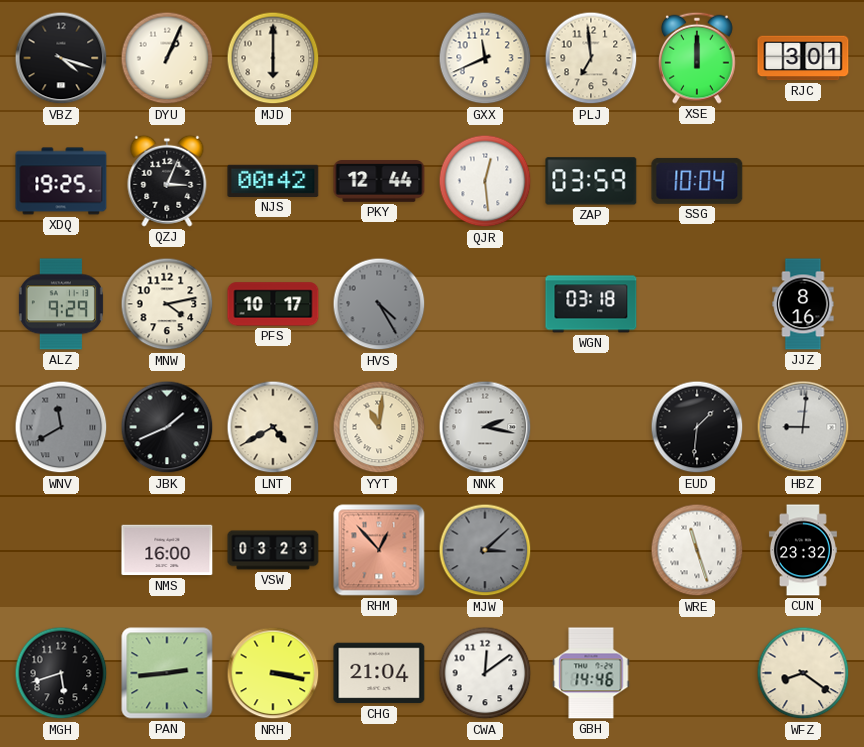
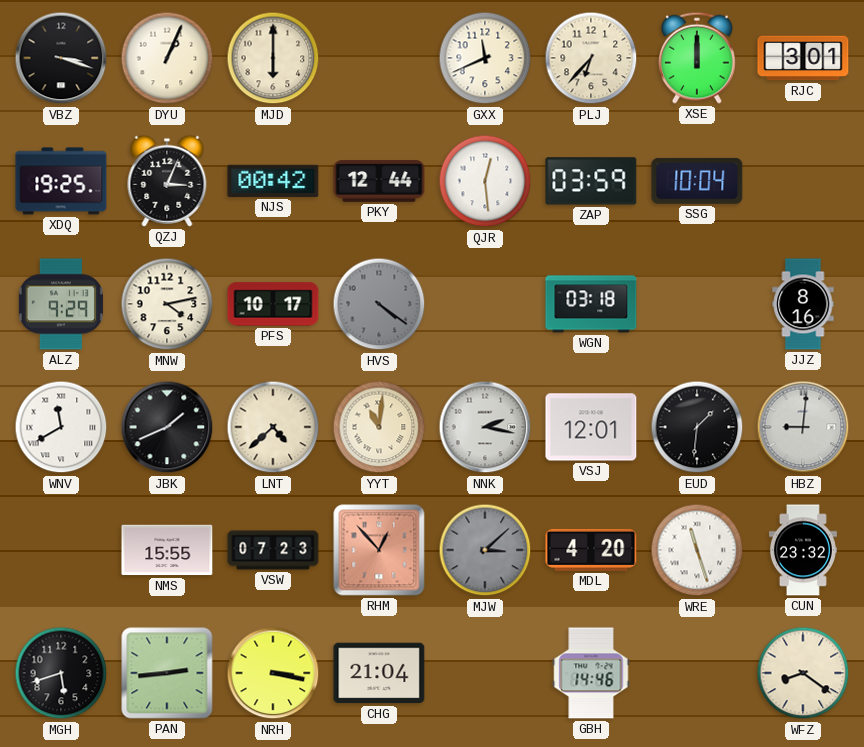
VBZ: 4:18 -> 3:18 (61, 58)
PLJ: 6:59 -> 6:37 (591, 58)
HVS: 4:25 -> 4:21 (379, 304)
WNV dial: grey -> white (61, 427)
LNT: 4:40 -> 4:38 (273, 427)
VSJ: none -> 12:01 (591, 427)
NMS: 16:00 -> 15:55 (167, 550)
VSW: 03:23 -> 07:23 (273, 550)
MDL: none -> 4:20 (591, 550)
CWA: 12:09 -> none (485, 673)
